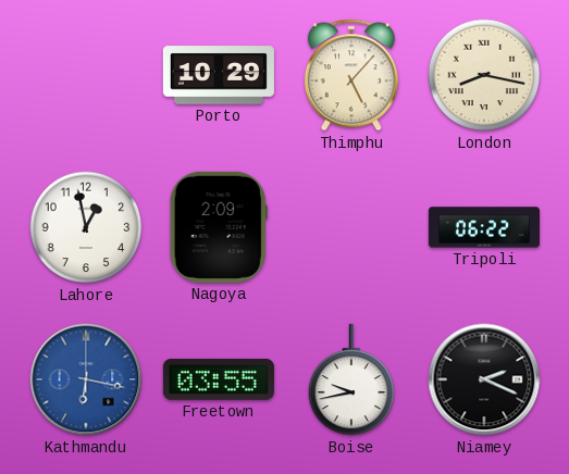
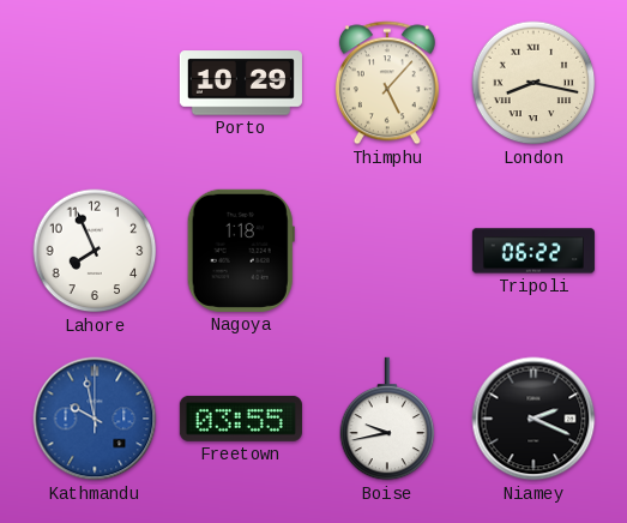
Lahore: 12:58 -> 7:56 (95, 251)
Nagoya: 2:09 -> 1:18 (241, 251)
Kathmandu: 6:17 -> 9:58 (95, 419)
